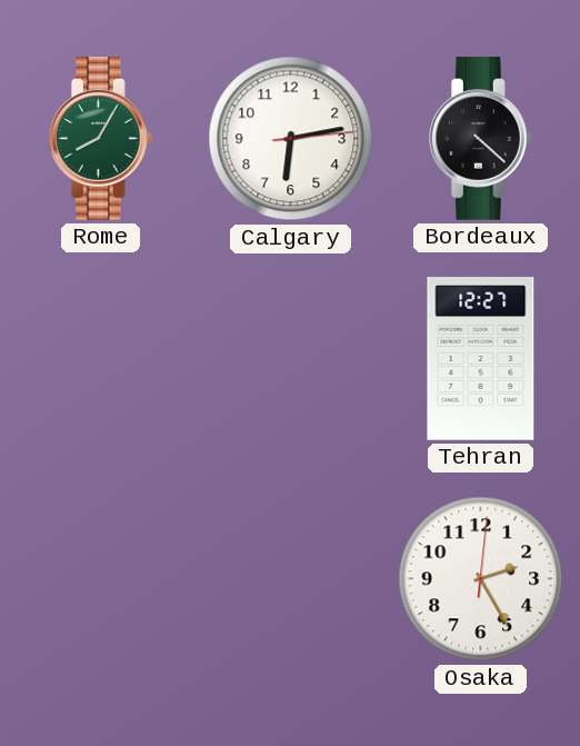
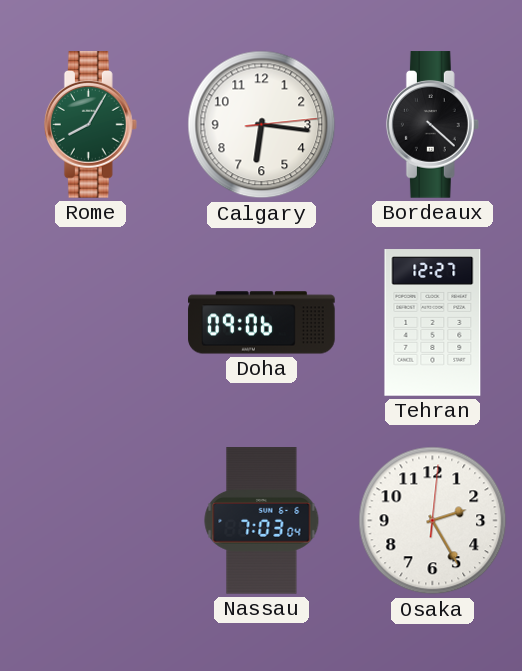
Calgary: 6:13 -> 6:16 (262, 125)
Doha: none -> 09:06 (262, 323)
Nassau: none -> 7:03 (262, 521)
